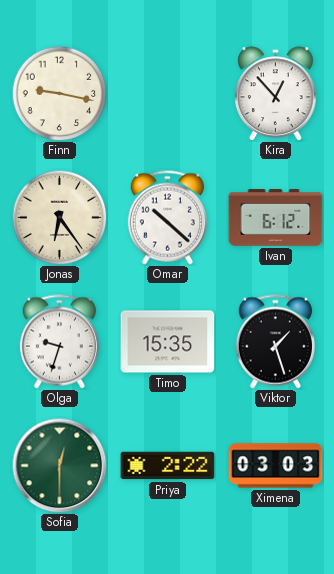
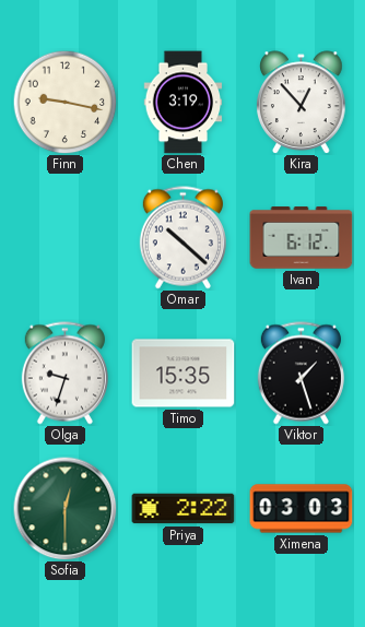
Chen: none -> 3:19 (184, 103)
Jonas: 6:24 -> none (59, 217)
